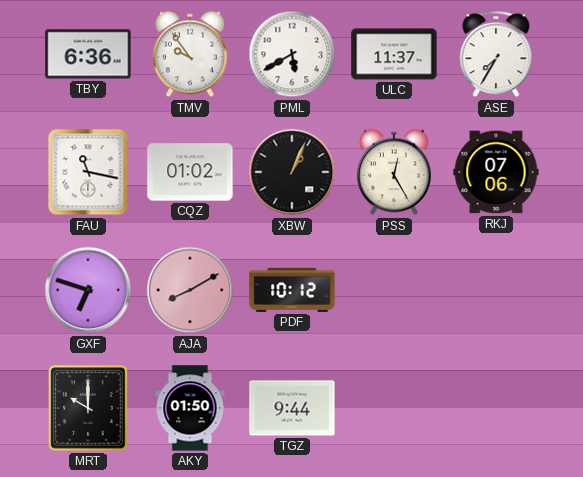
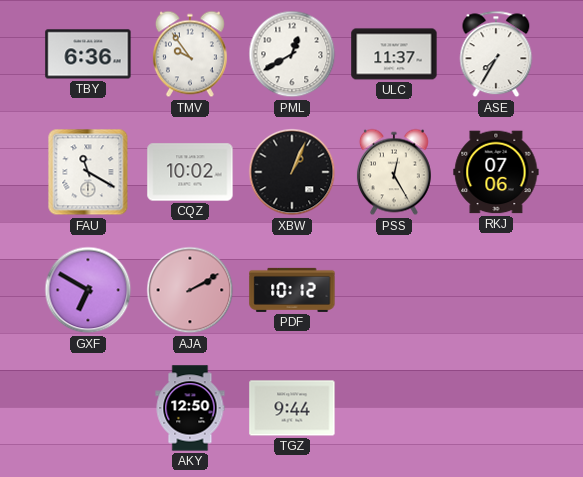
PML: 5:40 -> 12:40 (292, 54)
FAU: 11:17 -> 11:20 (88, 172)
CQZ: 01:02 -> 10:02 (190, 172)
GXF: 6:48 -> 6:50 (88, 290)
AJA: 8:10 -> 2:10 (190, 290)
MRT: 10:00 -> none (88, 408)
AKY: 01:50 -> 12:50 (190, 408)
